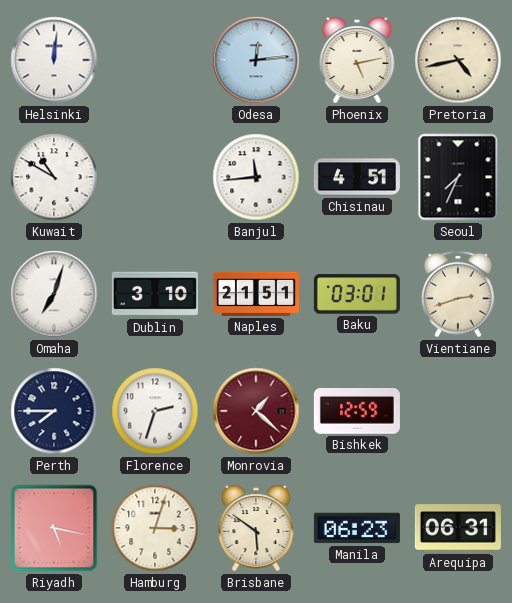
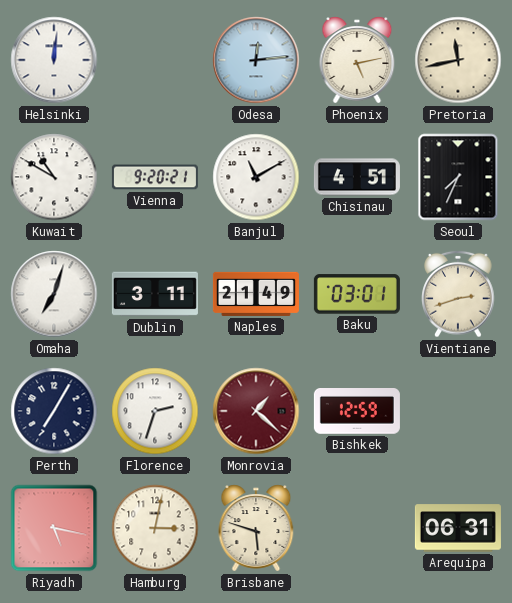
Pretoria: 4:43 -> 11:43 (458, 60)
Vienna: none -> 9:20 (155, 177)
Banjul: 11:44 -> 11:10 (256, 177)
Dublin: 3:10 -> 3:11 (155, 294)
Naples: 21:51 -> 21:49 (256, 294)
Perth: 7:45 -> 7:05 (54, 411)
Hamburg: 3:03 -> 3:02 (155, 528)
Brisbane: 5:51 -> 5:48 (256, 528)
Manila: 06:23 -> none (357, 528)
